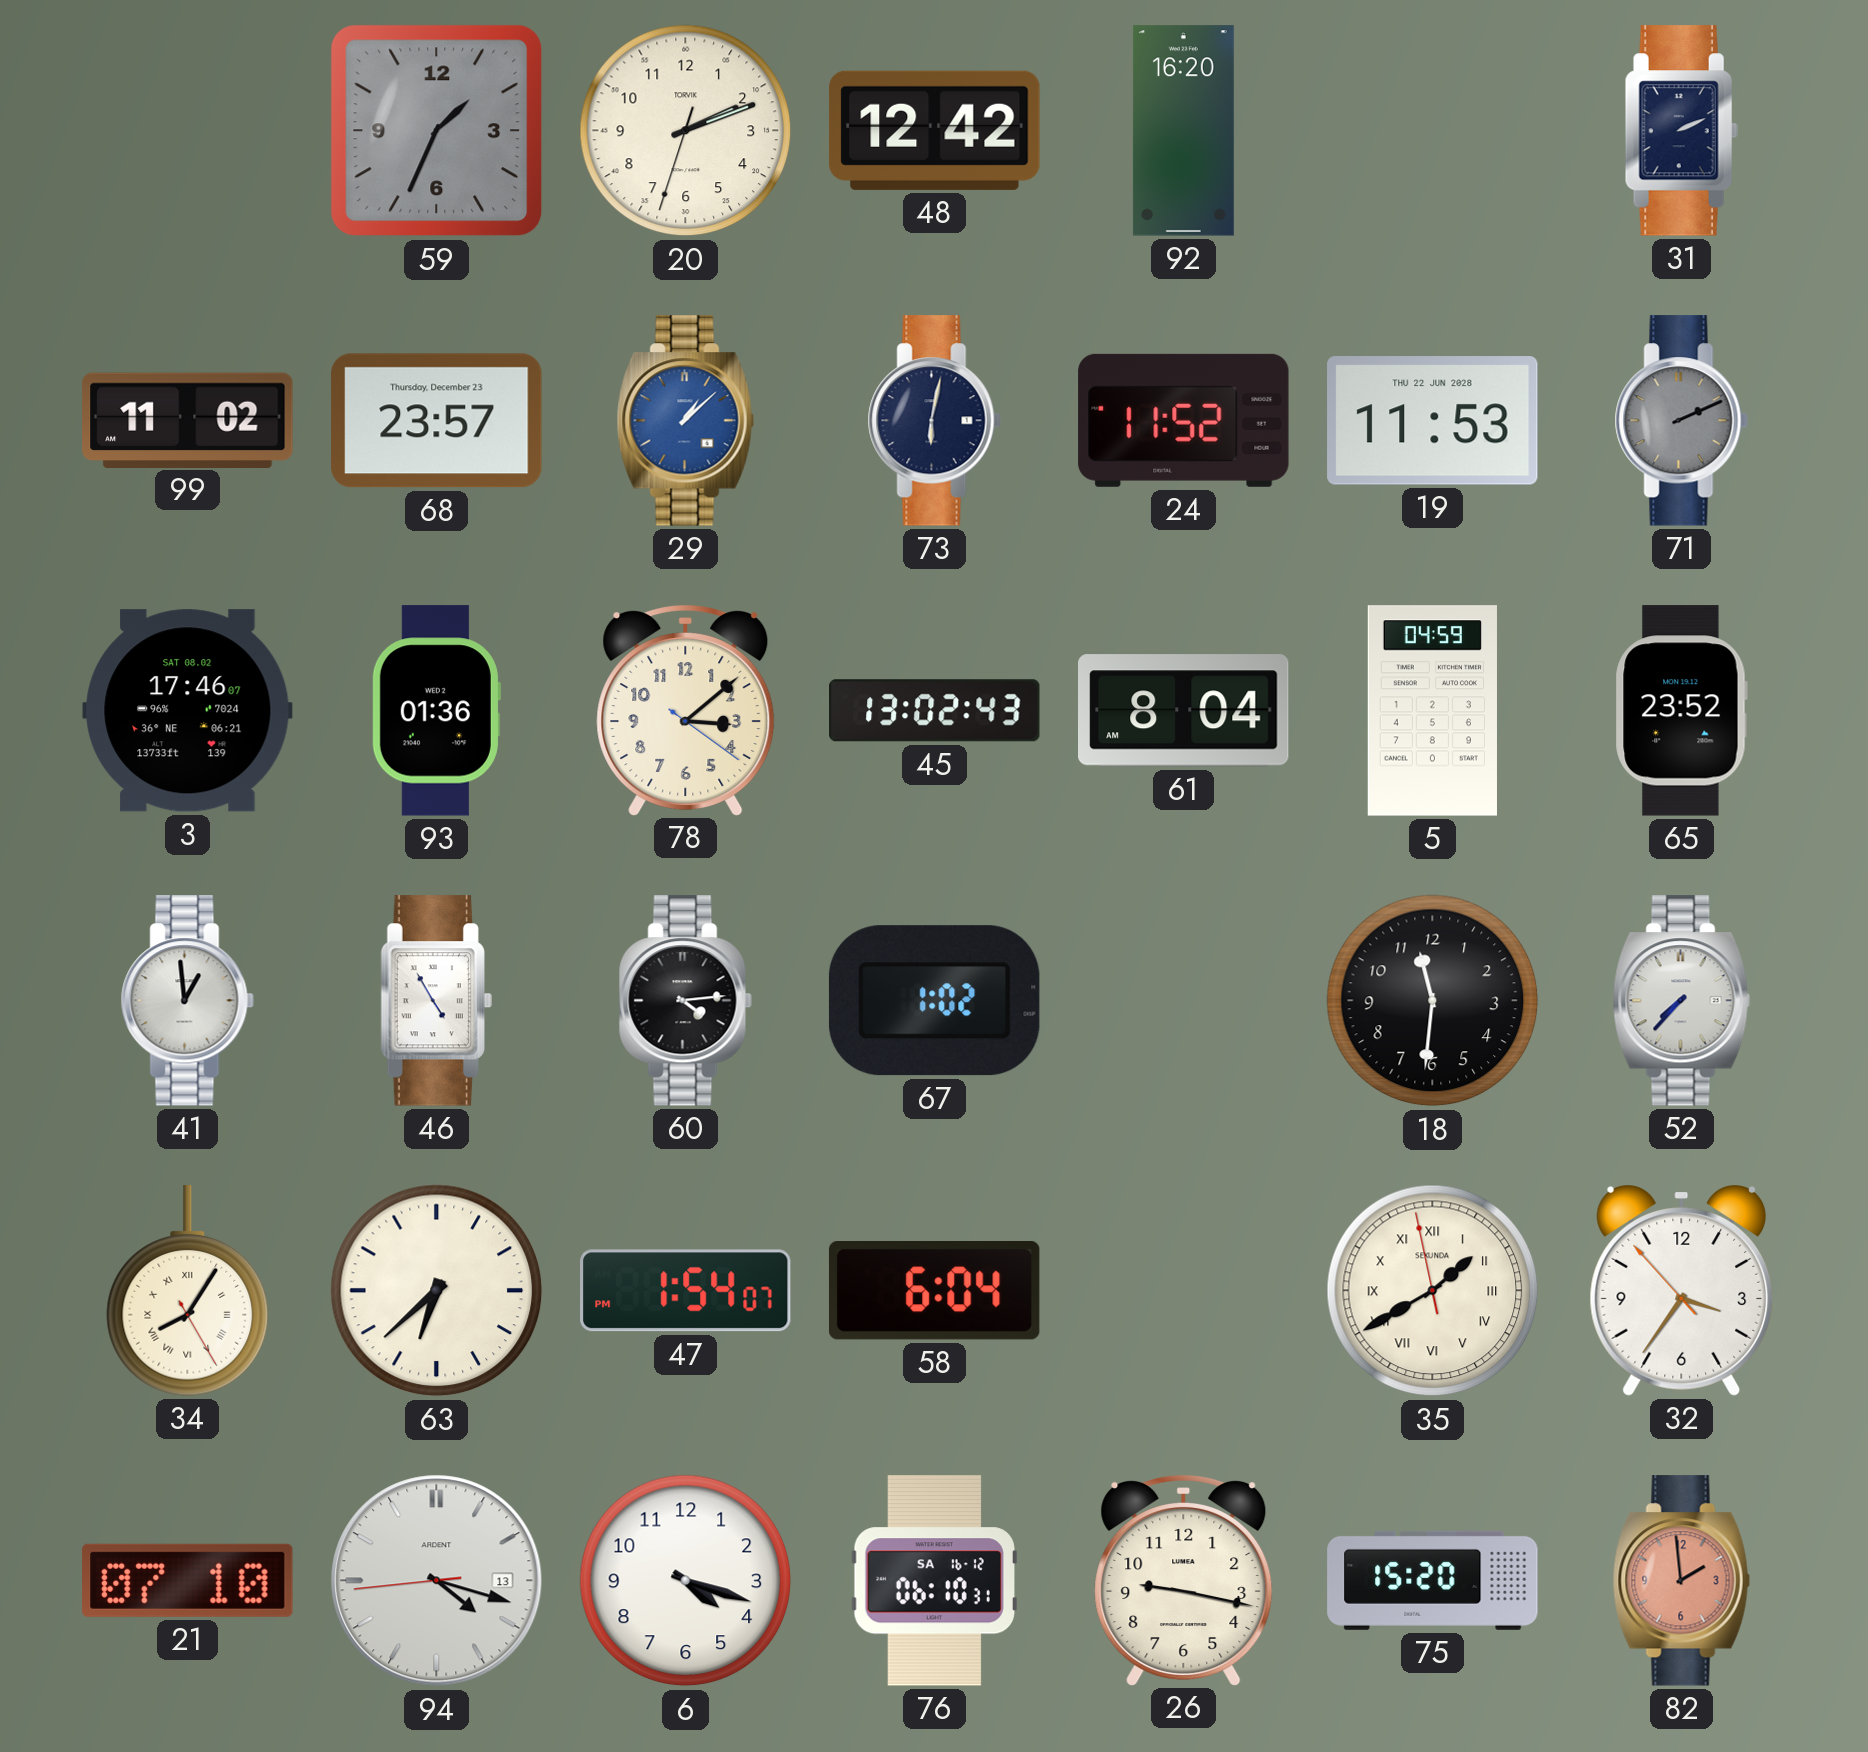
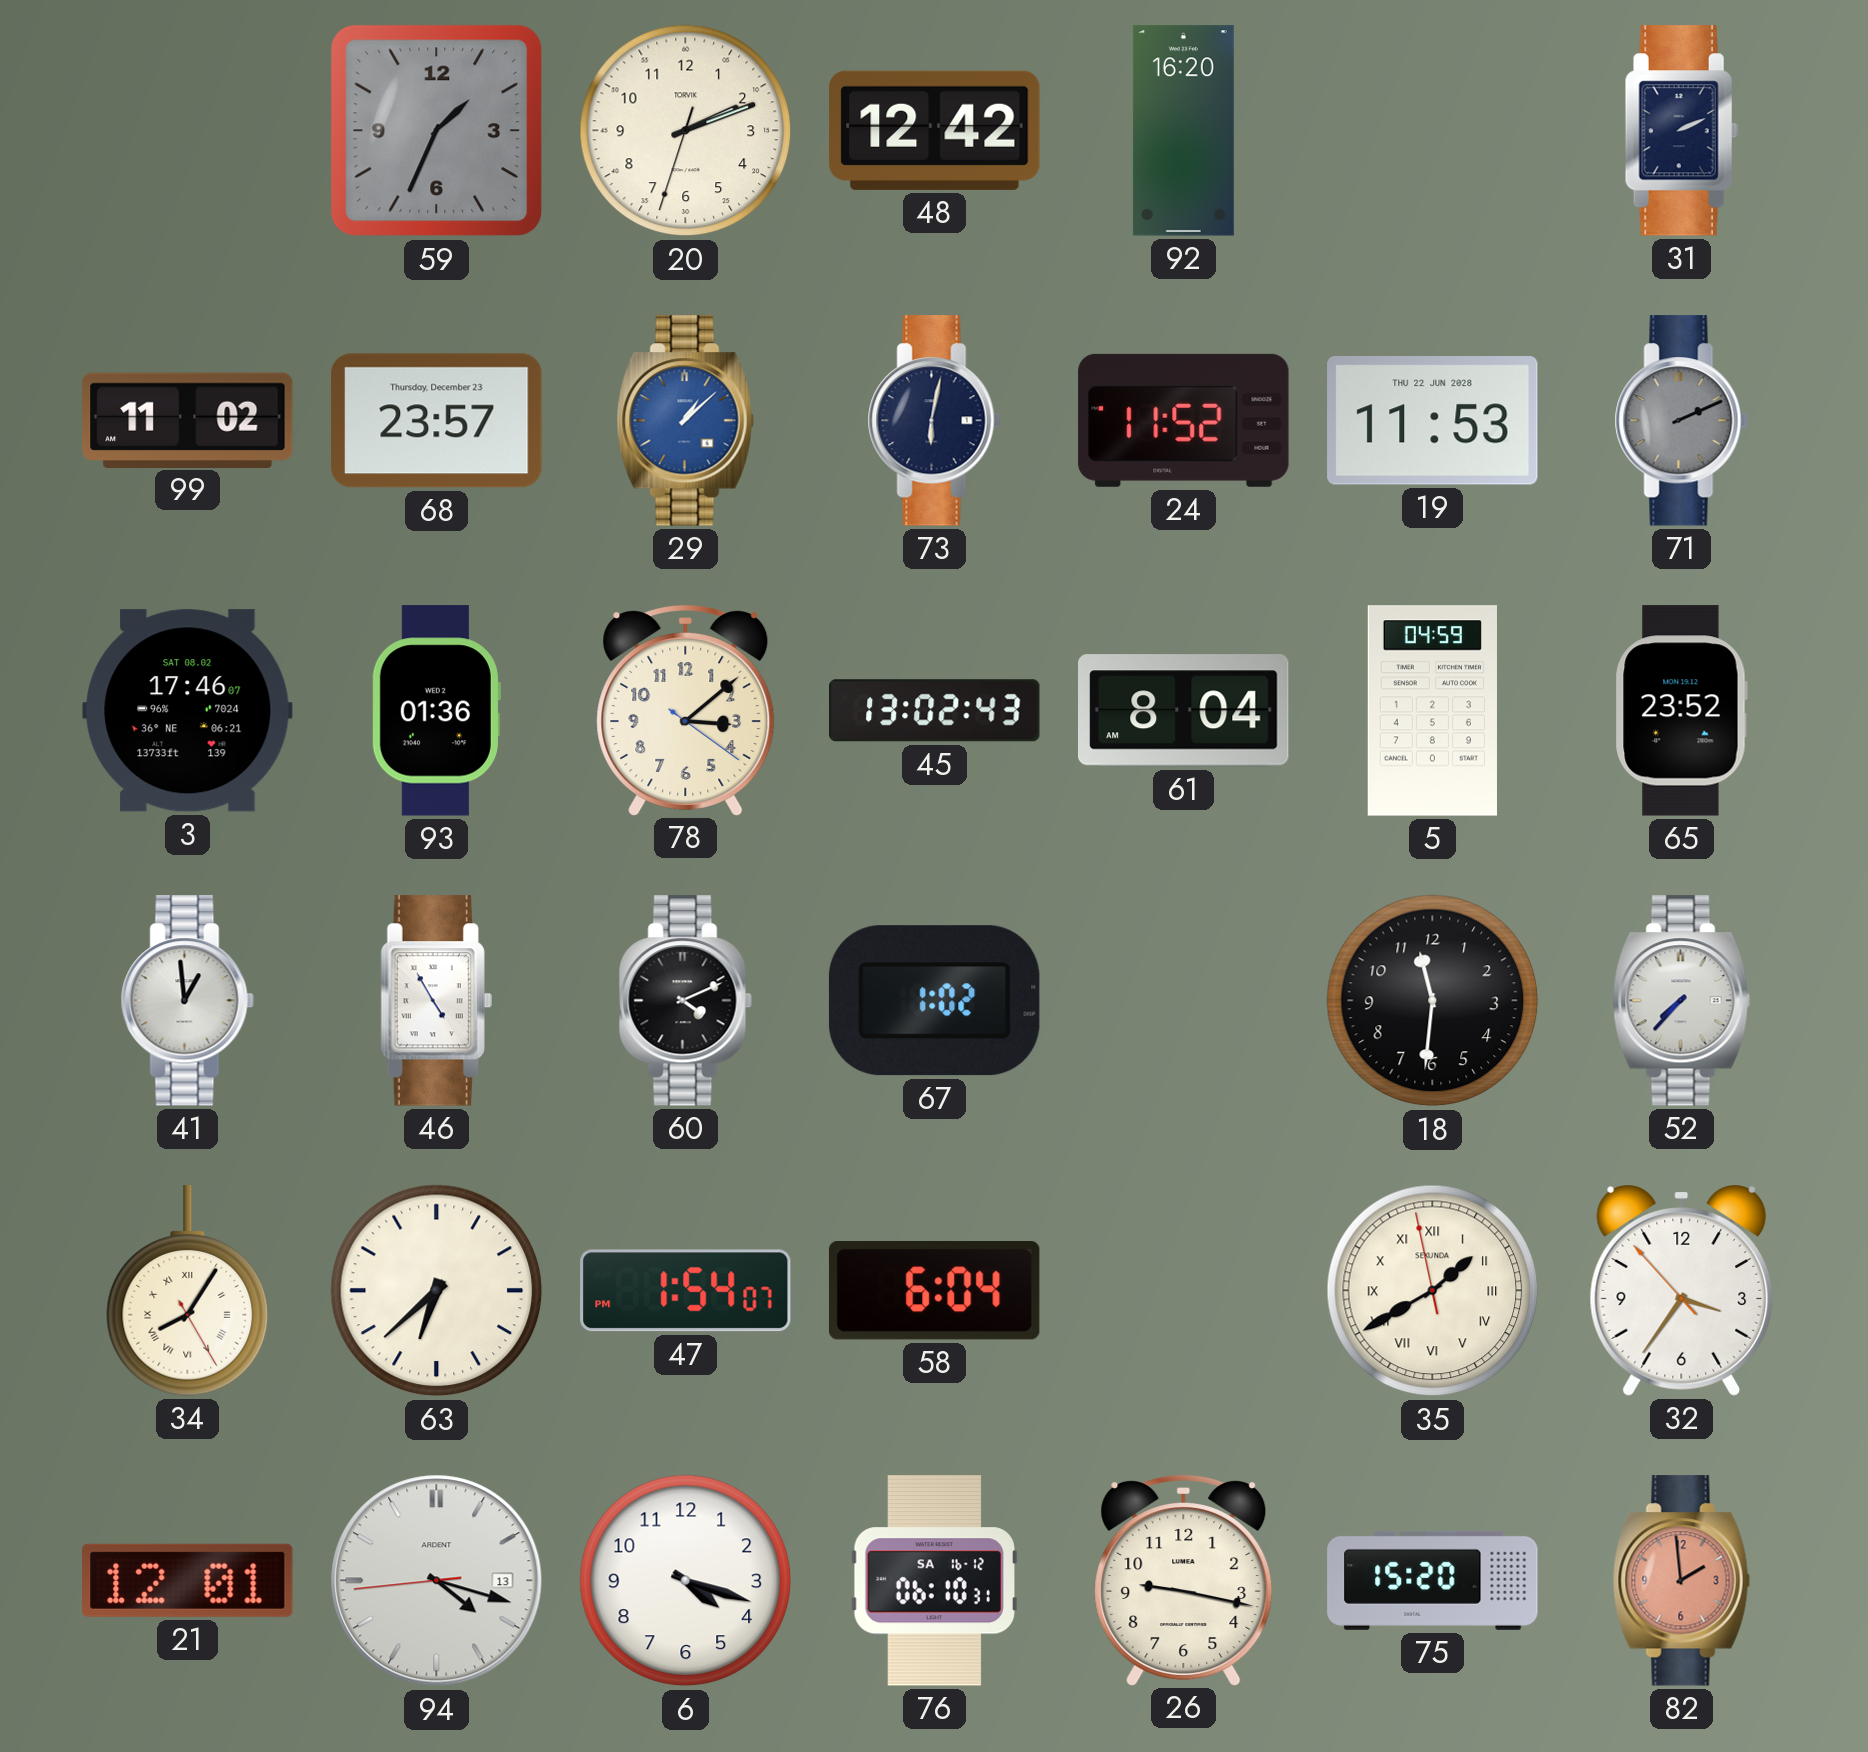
60: 4:14 -> 4:11 (685, 1001)
21: 07:10 -> 12:01 (188, 1580)
